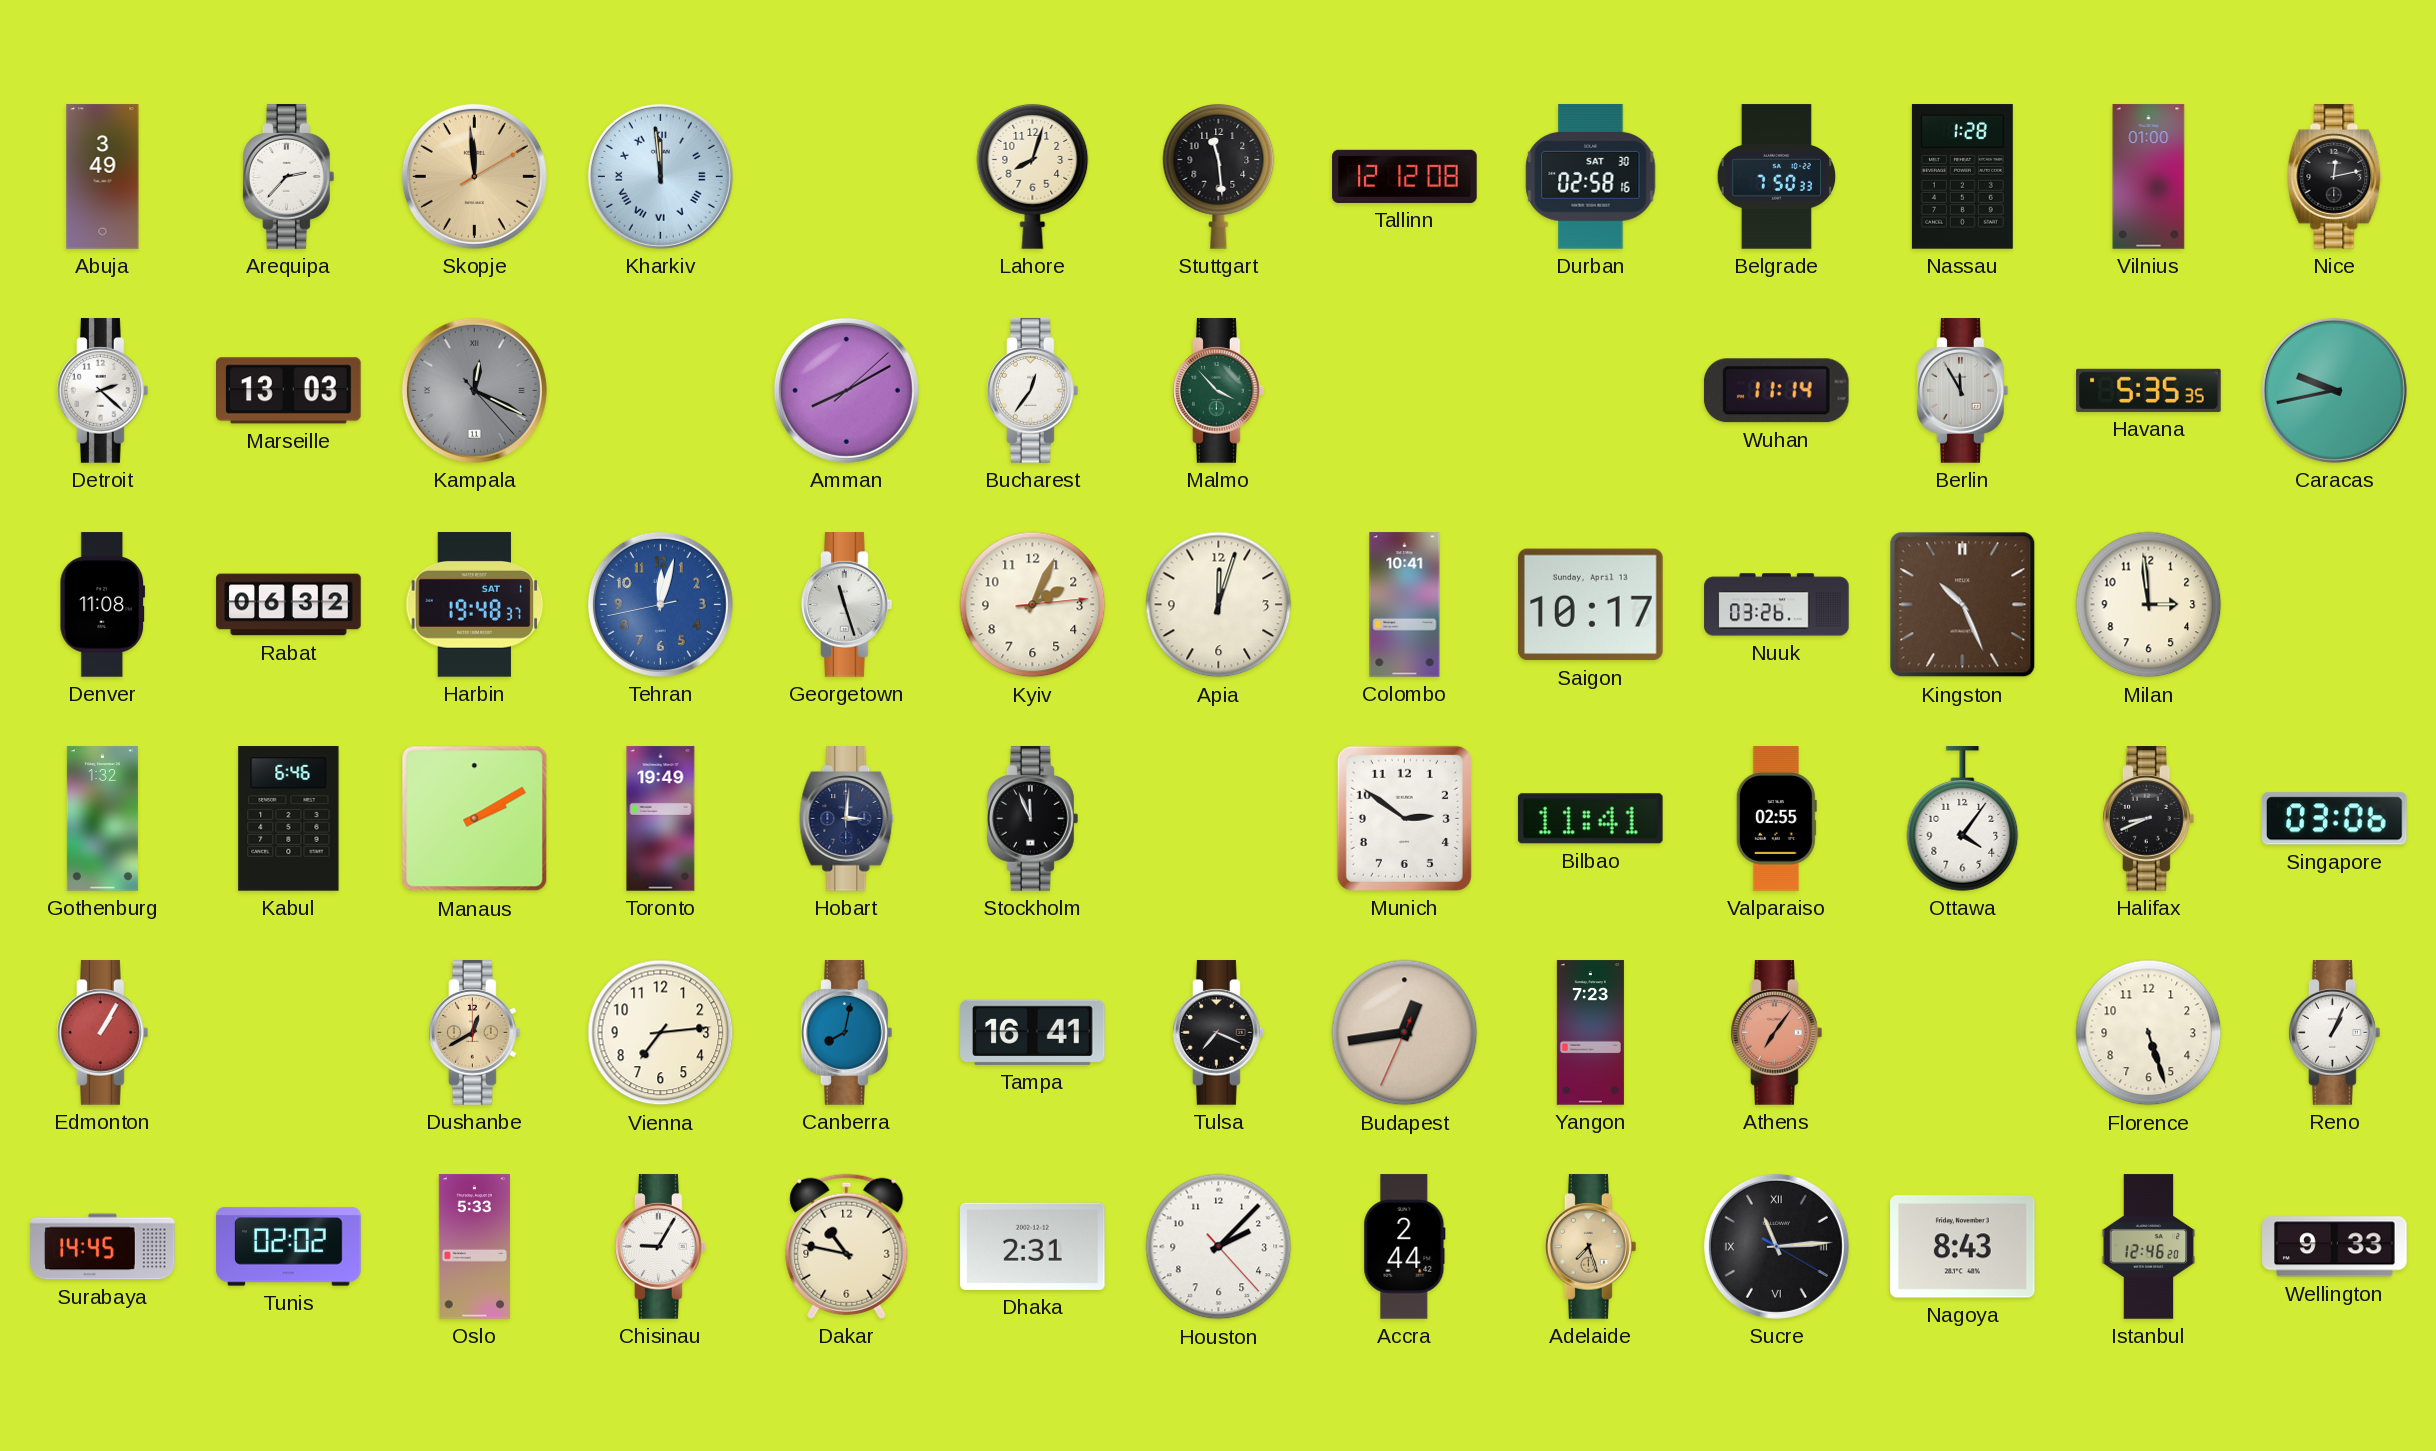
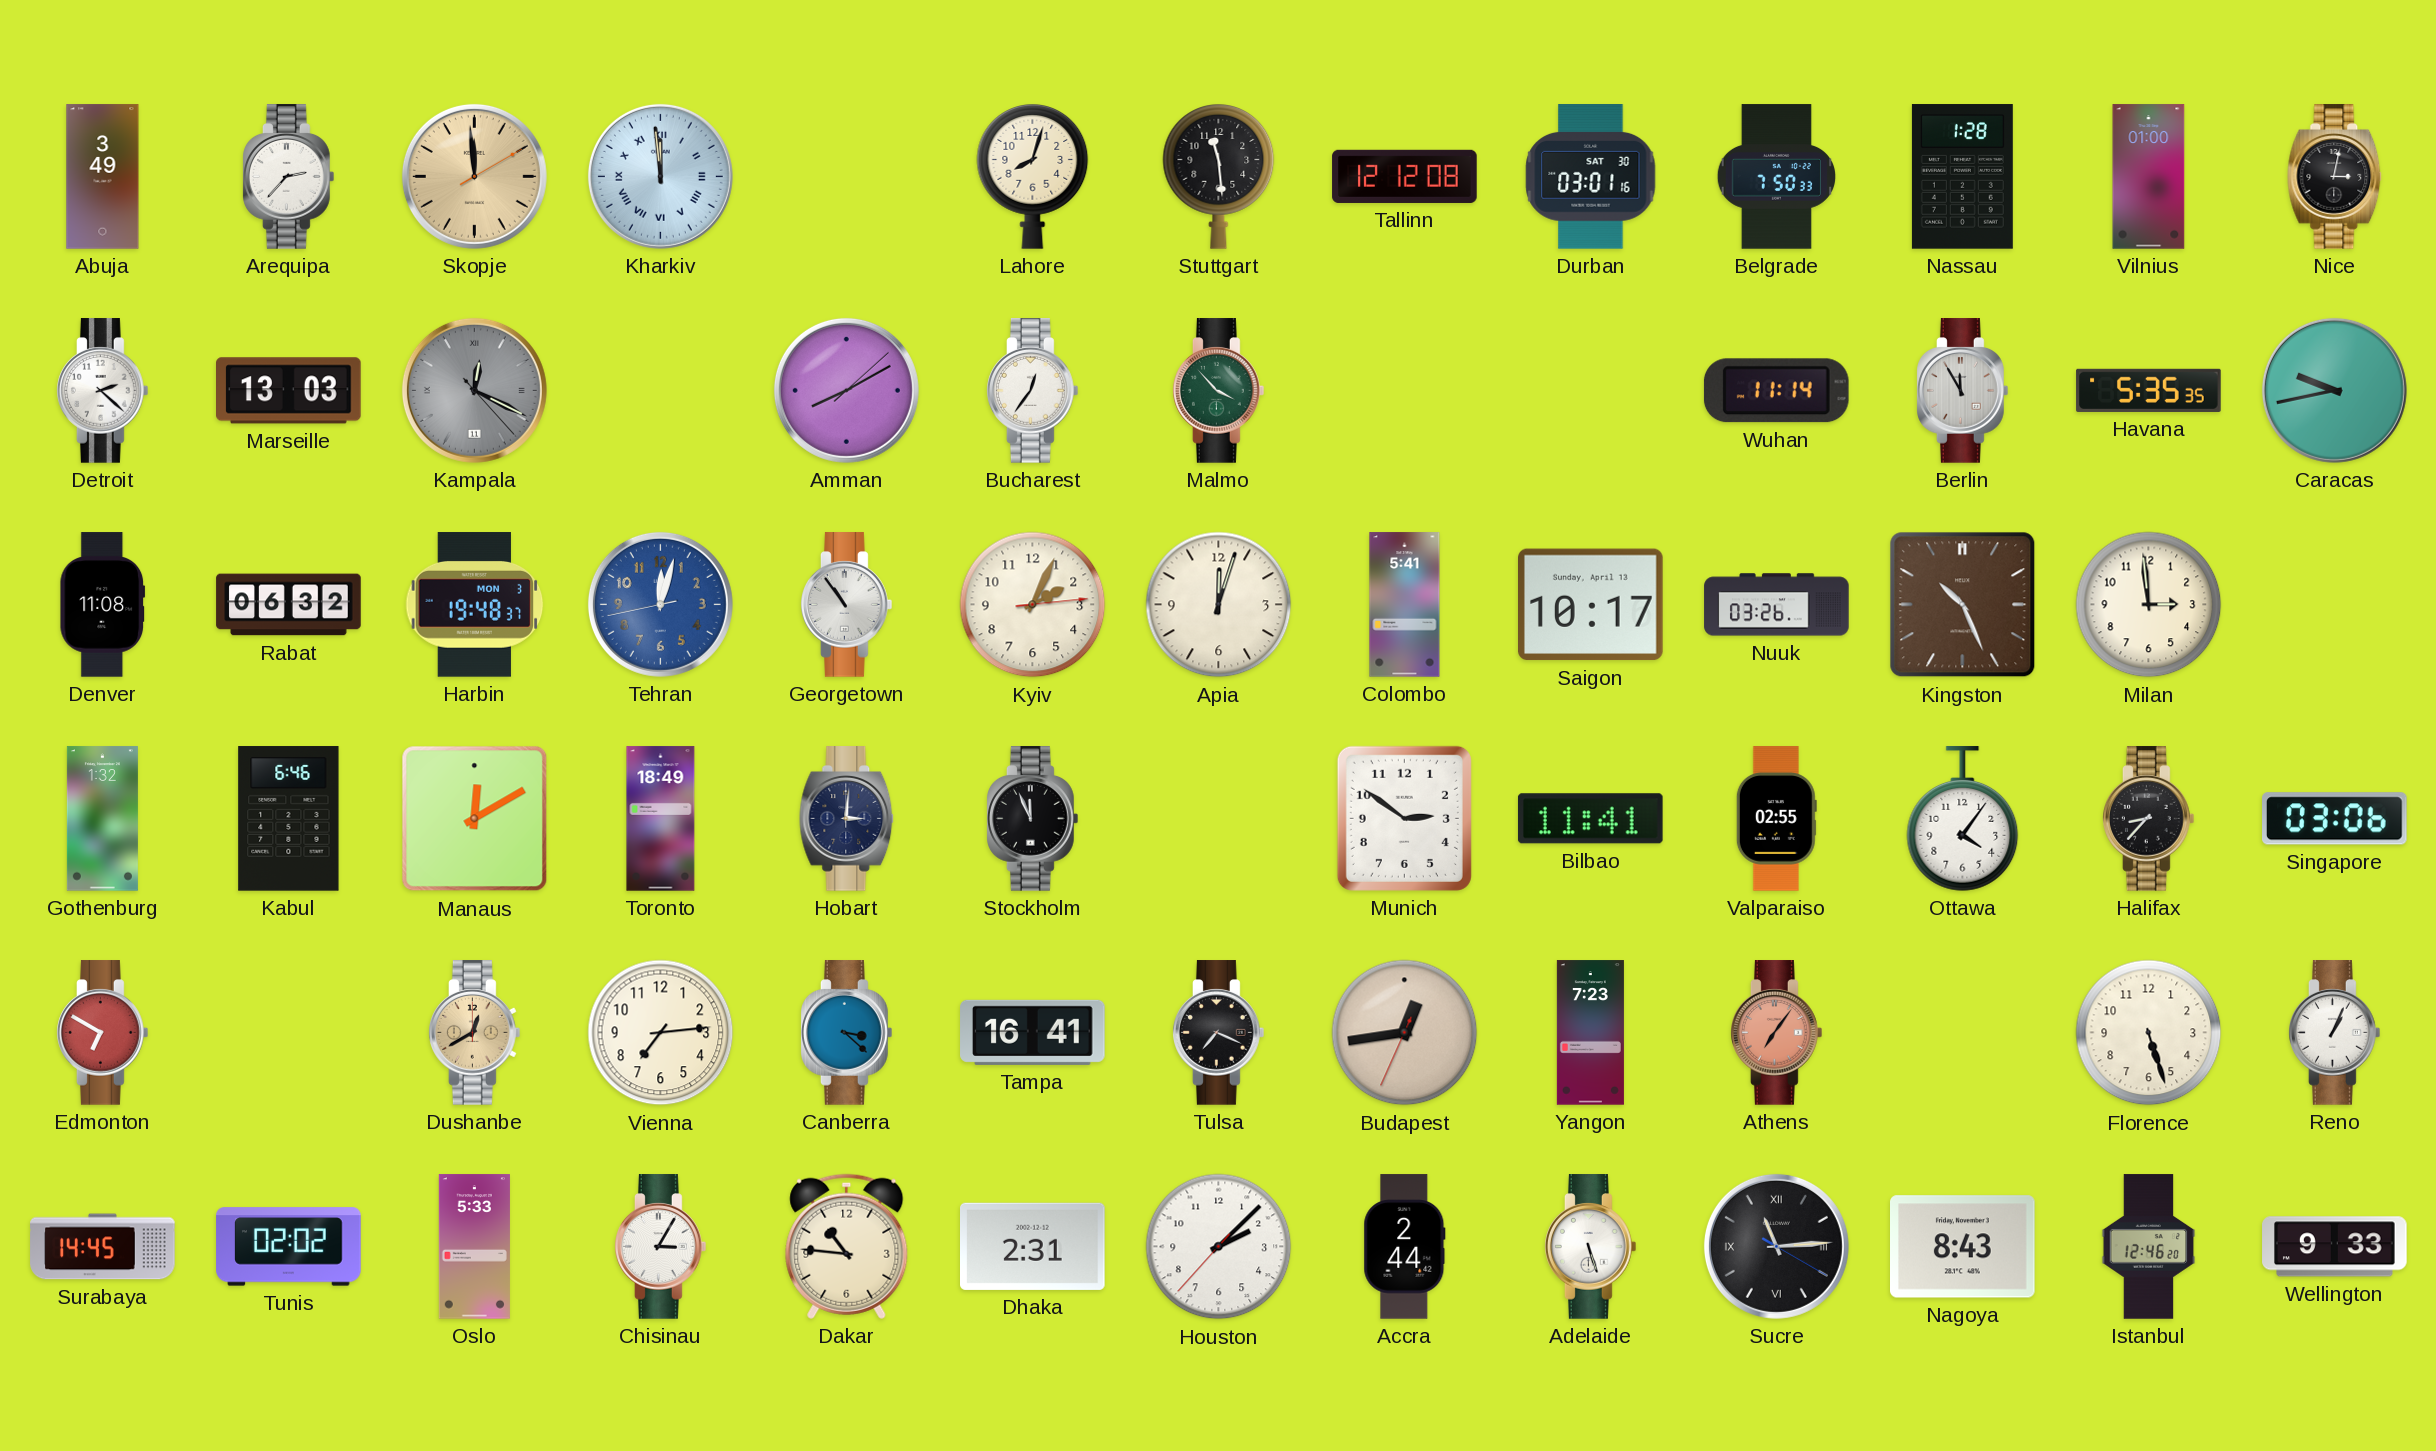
Durban: 02:58 -> 03:01 (1591, 177)
Nice: 12:13 -> 3:02 (2335, 177)
Harbin date: SAT 1 -> MON 3 (475, 605)
Georgetown: 11:27 -> 10:54 (847, 605)
Colombo: 10:41 -> 5:41 (1405, 605)
Manaus: 2:10 -> 12:10 (475, 819)
Toronto: 19:49 -> 18:49 (661, 819)
Halifax: 8:41 -> 8:37 (2149, 819)
Edmonton: 1:05 -> 6:50 (103, 1033)
Canberra: 8:02 -> 3:22 (847, 1033)
Chisinau: 9:05 -> 3:05 (661, 1247)
Dakar: 10:47 -> 10:46 (847, 1246)
Houston: 2:07:23 -> 2:07:37 (1219, 1247)
Adelaide: 7:27 -> 5:27 (1591, 1247)
Adelaide dial: champagne -> white (1591, 1247)
